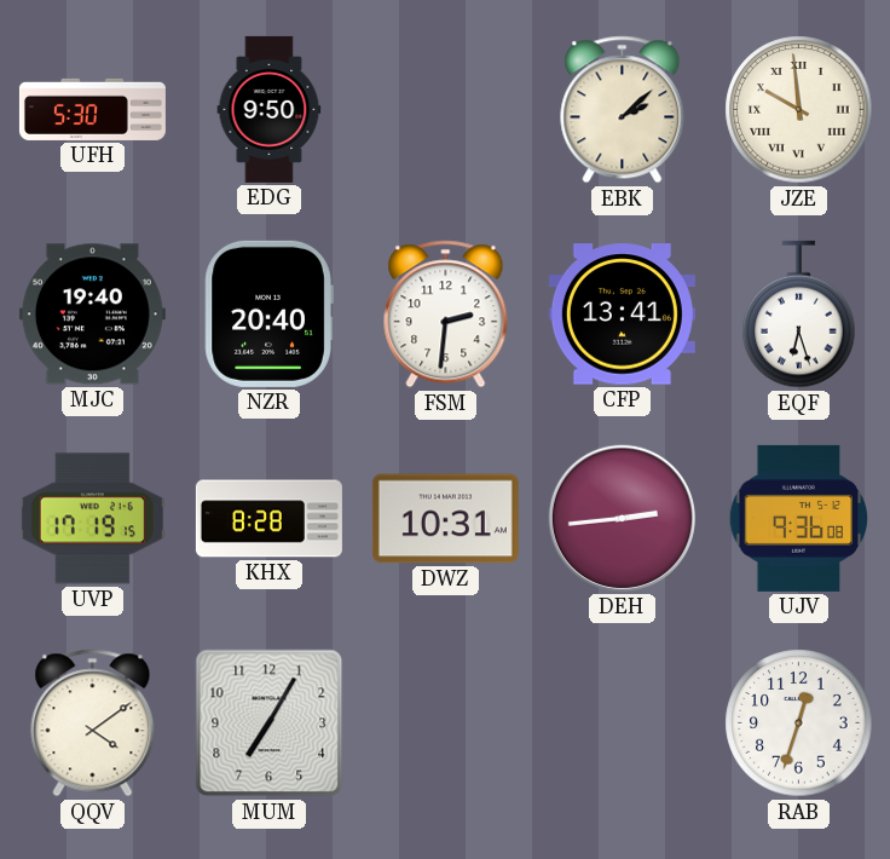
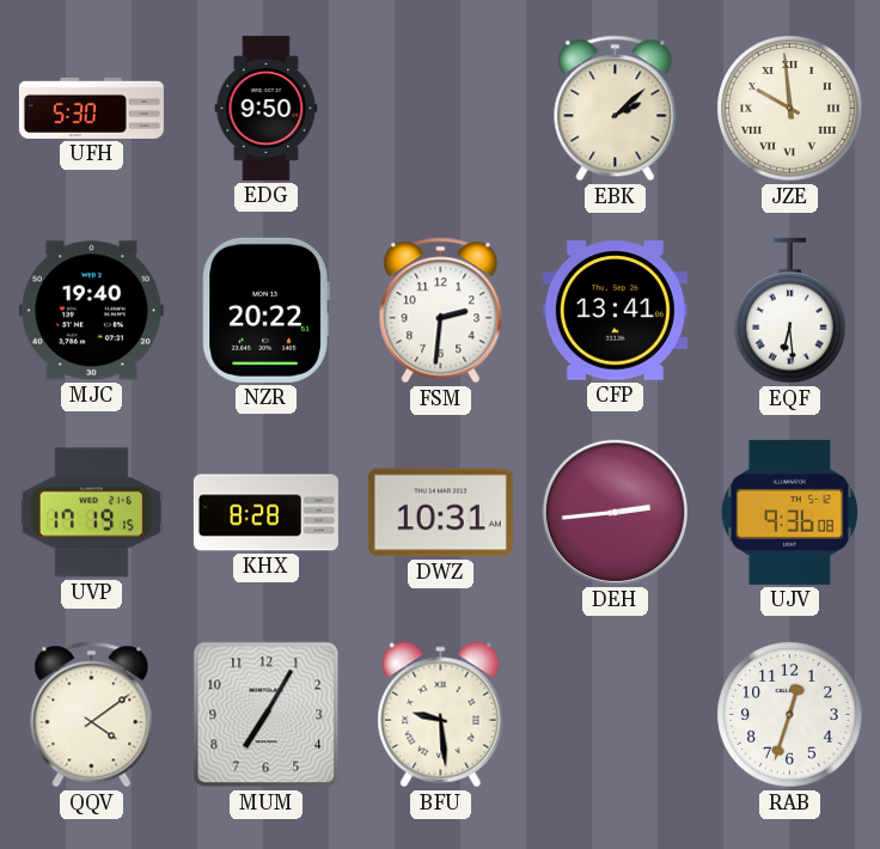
NZR: 20:40 -> 20:22 (265, 310)
EQF: 6:27 -> 6:29 (790, 311)
BFU: none -> 9:29 (441, 715)
